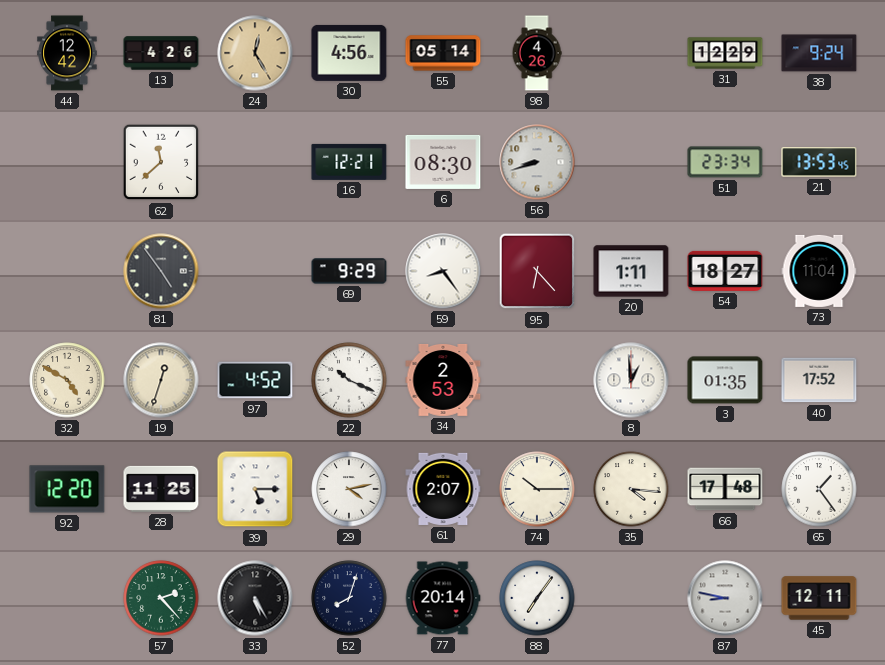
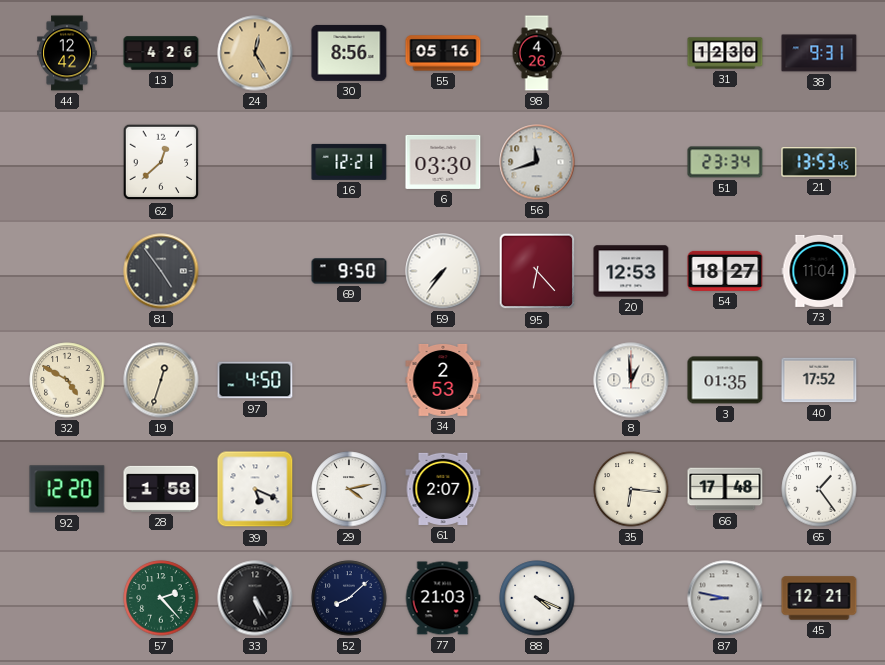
30: 4:56 -> 8:56 (349, 53)
55: 05:14 -> 05:16 (443, 53)
31: 12:29 -> 12:30 (725, 53)
38: 9:24 -> 9:31 (819, 53)
62: 11:38 -> 12:38 (161, 162)
6: 08:30 -> 03:30 (443, 162)
56: 8:42 -> 11:42 (537, 162)
69: 9:29 -> 9:50 (349, 271)
59: 8:24 -> 7:36 (443, 271)
20: 1:11 -> 12:53 (631, 271)
97: 4:52 -> 4:50 (255, 380)
22: 10:19 -> none (349, 380)
28: 11:25 -> 1:58 (161, 489)
39: 5:15 -> 5:19 (255, 489)
74: 10:15 -> none (537, 489)
35: 4:16 -> 6:16 (631, 489)
52: 8:03 -> 8:08 (349, 598)
77: 20:14 -> 21:03 (443, 598)
88: 7:06 -> 4:19 (537, 598)
45: 12:11 -> 12:21 (819, 598)
